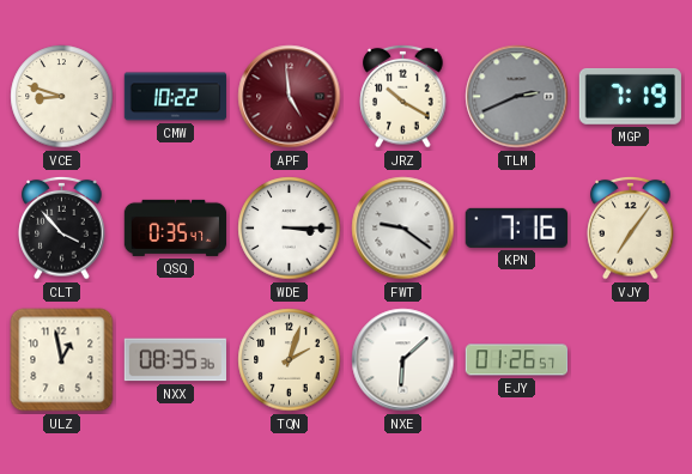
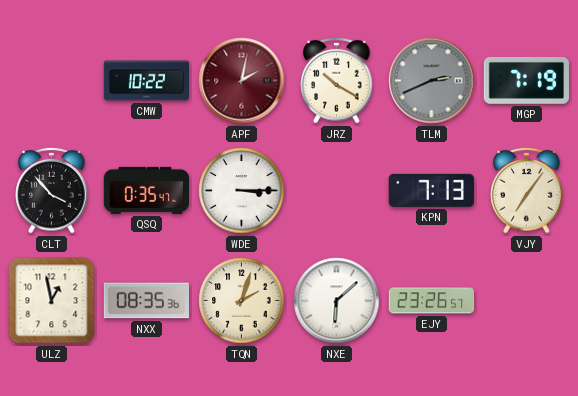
VCE: 8:48 -> none (62, 97)
APF: 4:59 -> 2:02 (242, 81)
FWT: 9:21 -> none (403, 229)
KPN: 7:16 -> 7:13 (431, 190)
EJY: 01:26 -> 23:26 (431, 301)
